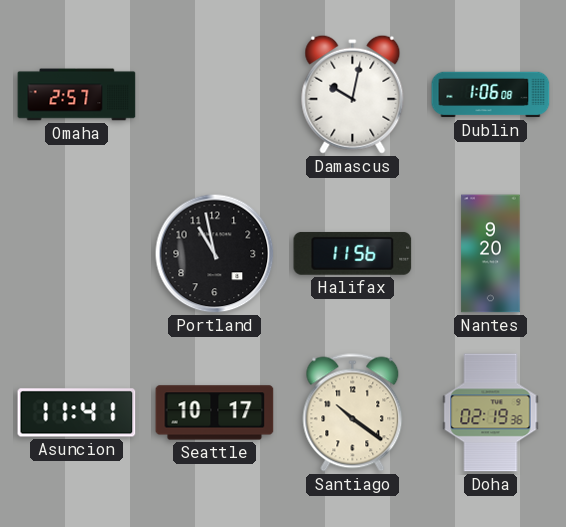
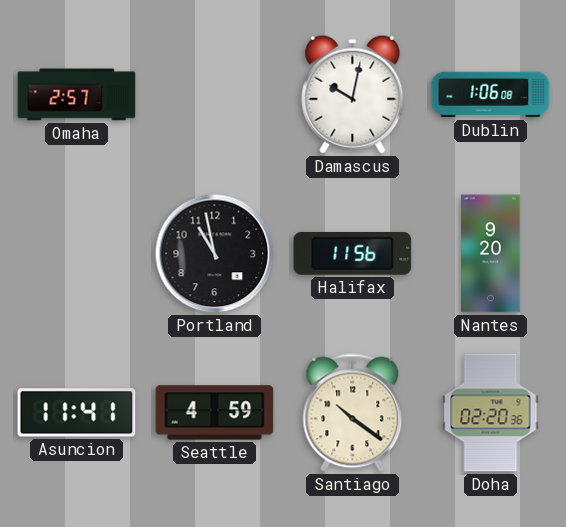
Seattle: 10:17 -> 4:59 (215, 413)
Doha: 02:19 -> 02:20 (491, 413)
